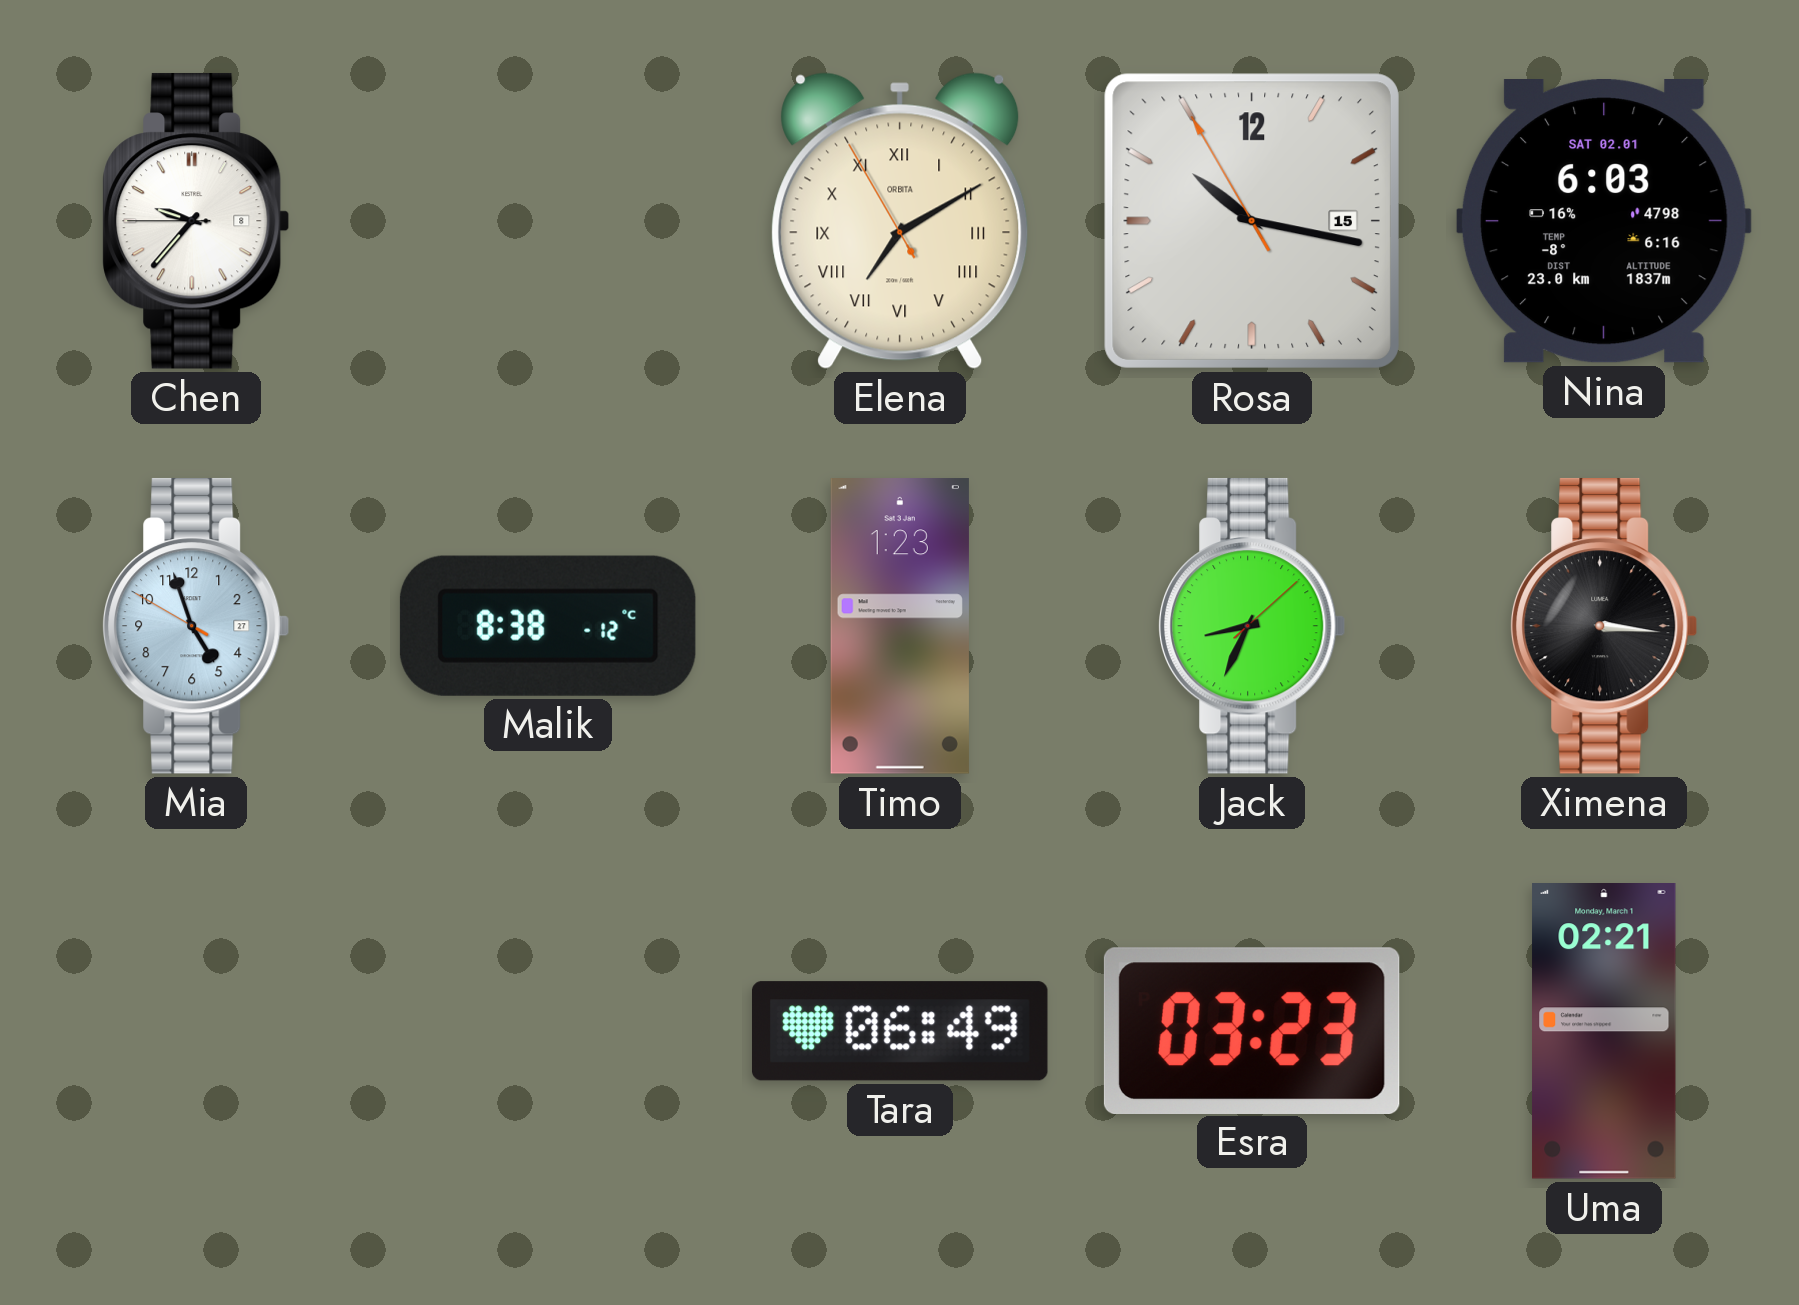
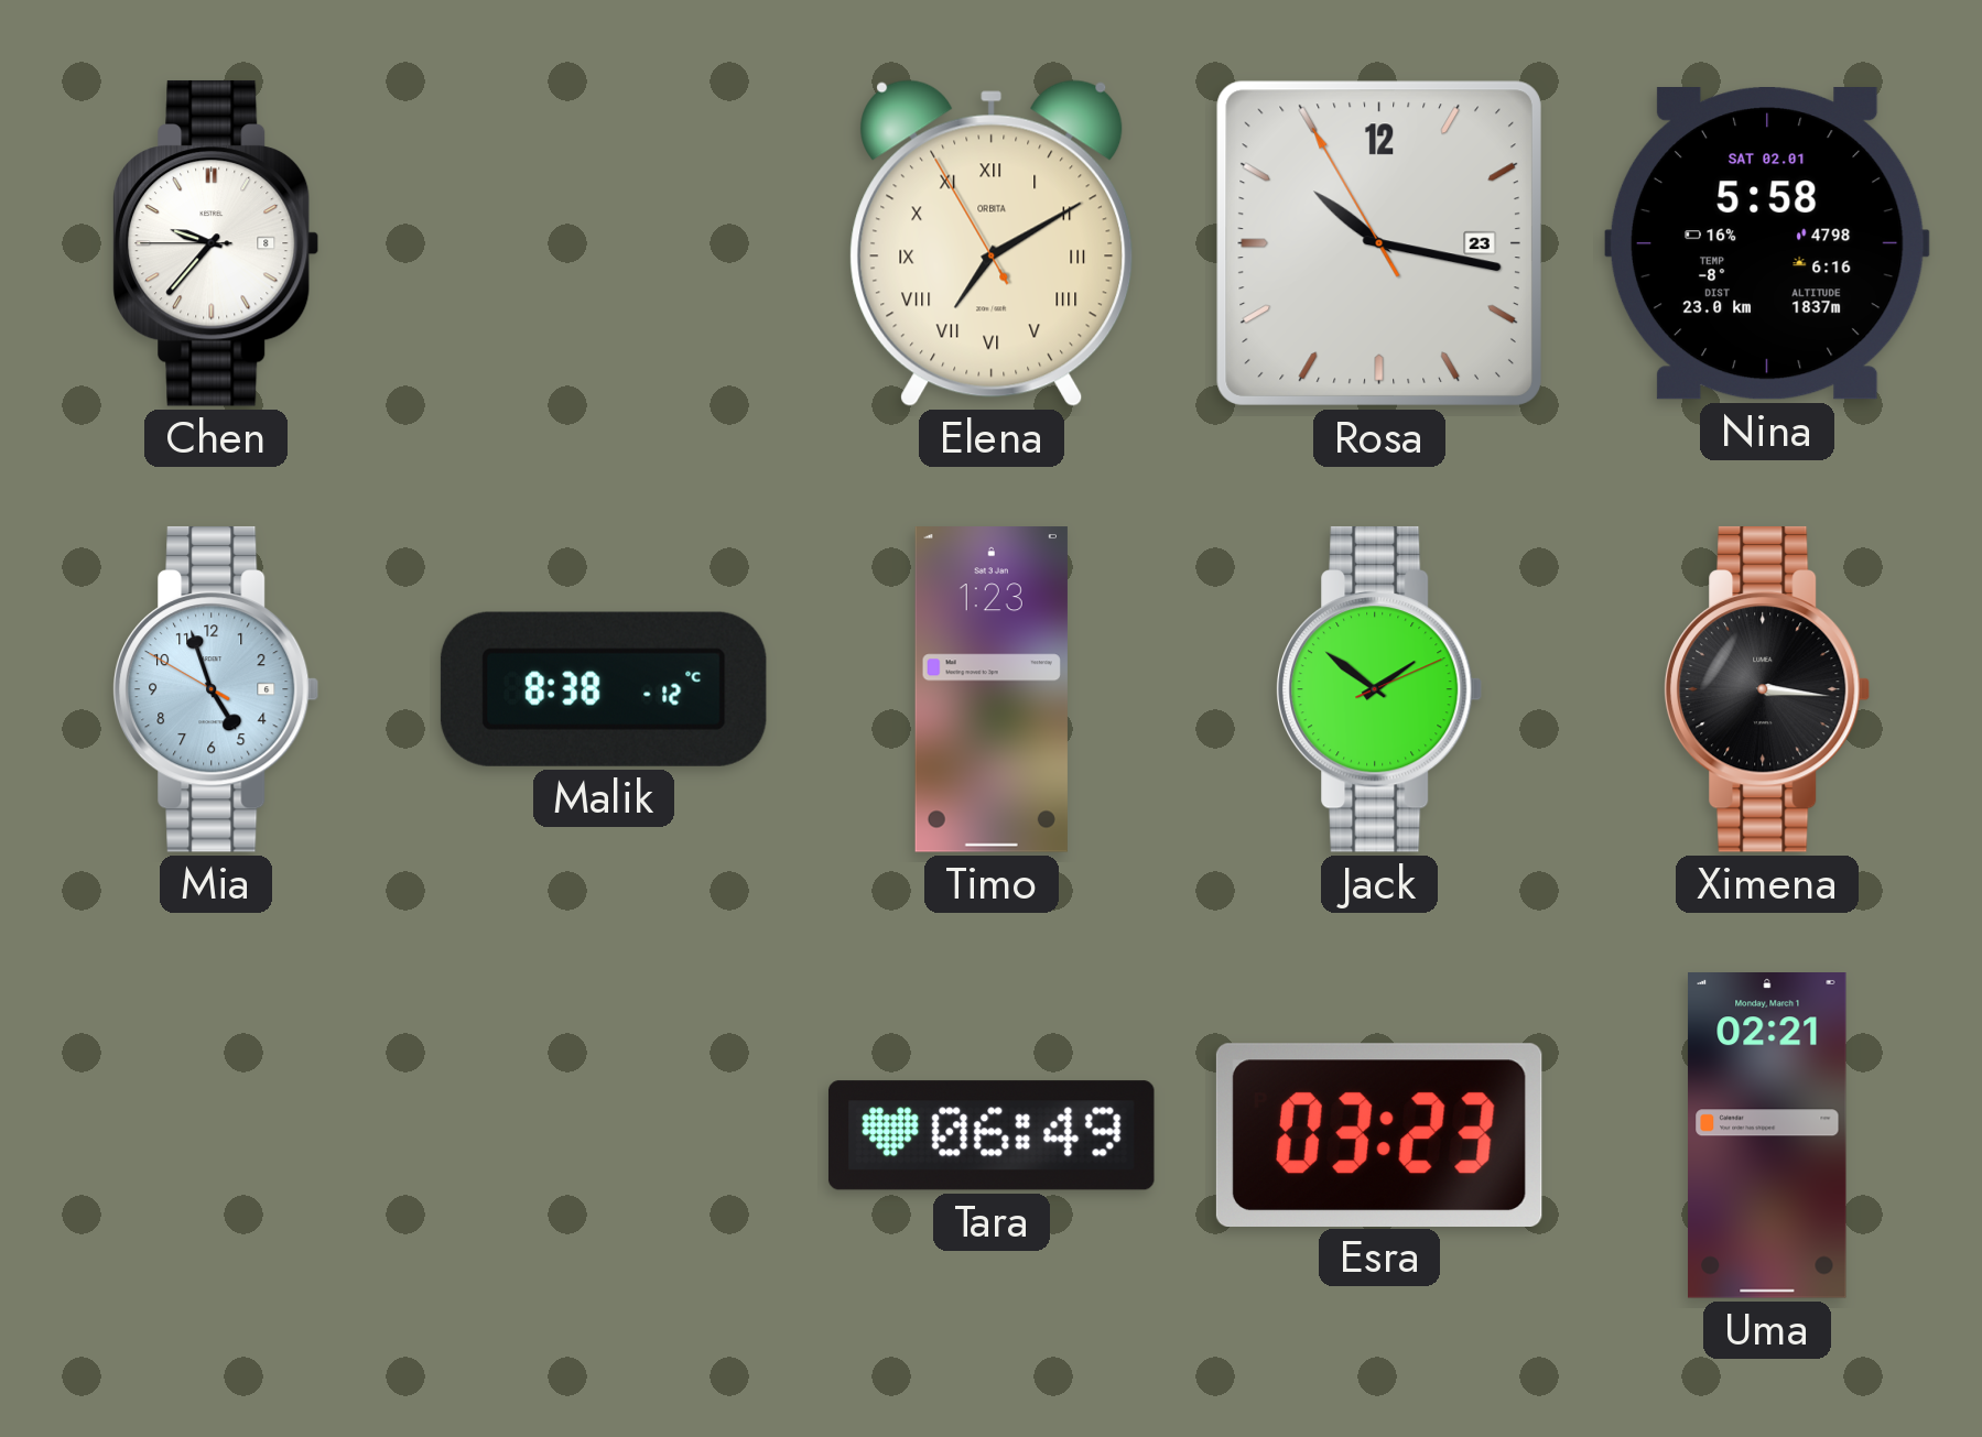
Rosa date: 15 -> 23 (1379, 243)
Nina: 6:03 -> 5:58 (1767, 244)
Mia date: 27 -> 6 (216, 689)
Jack: 8:34 -> 1:51 (1379, 689)
